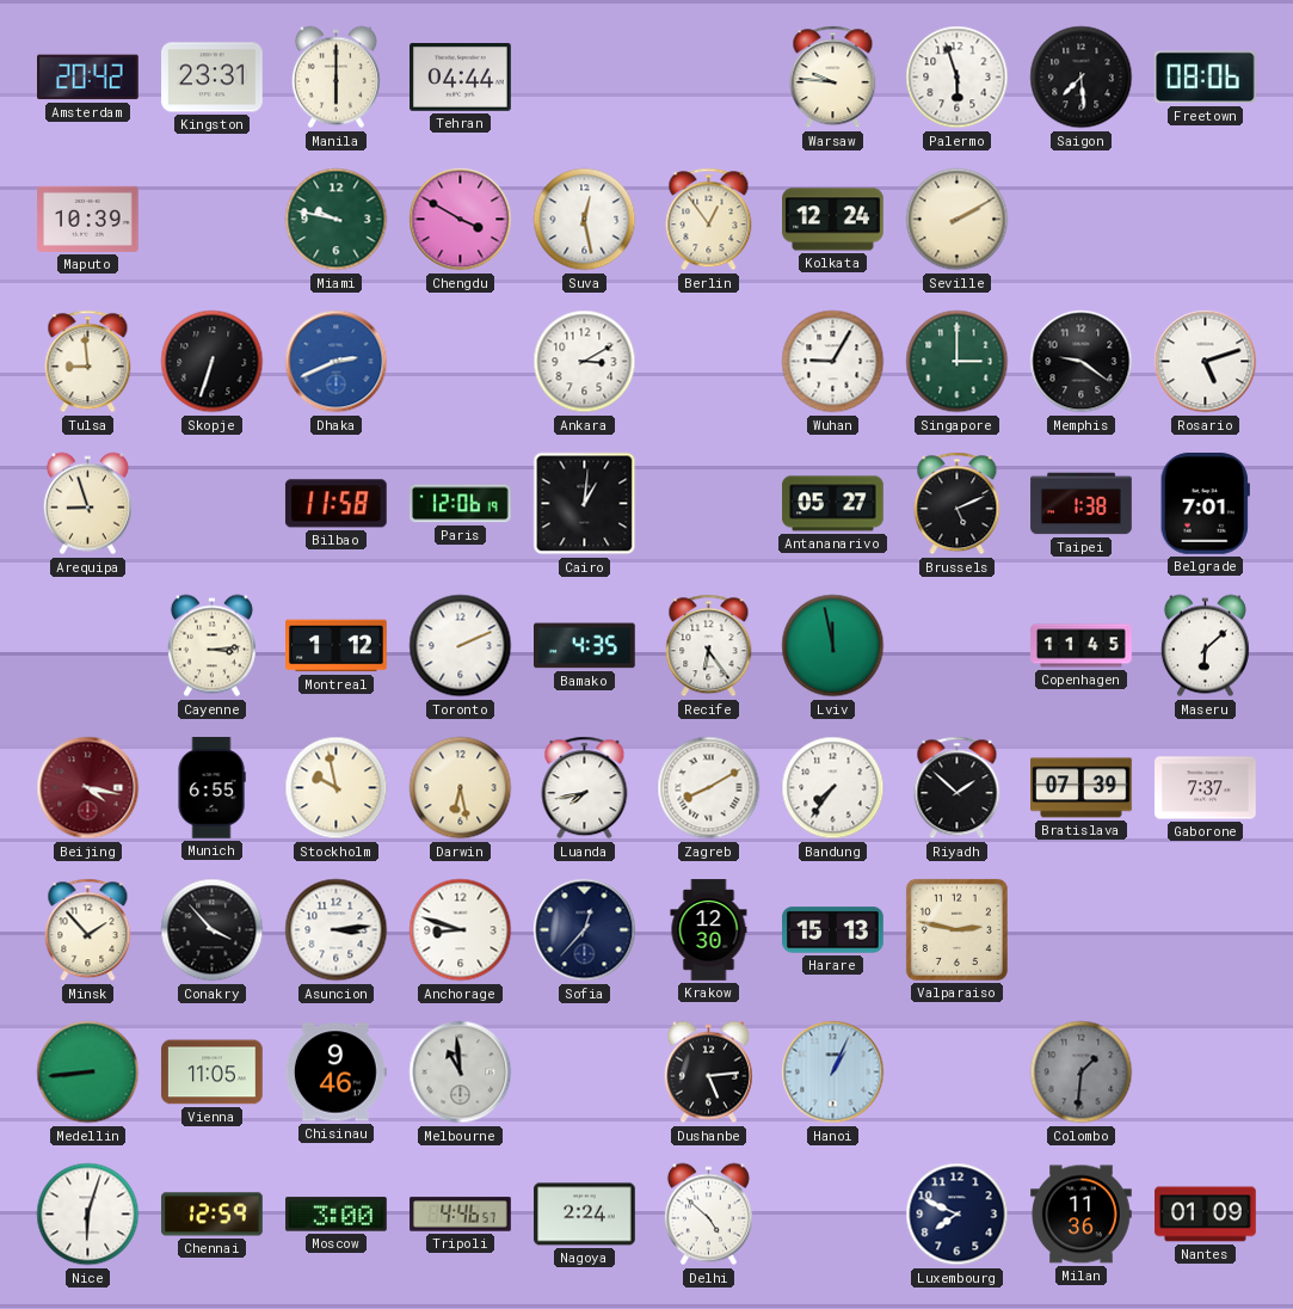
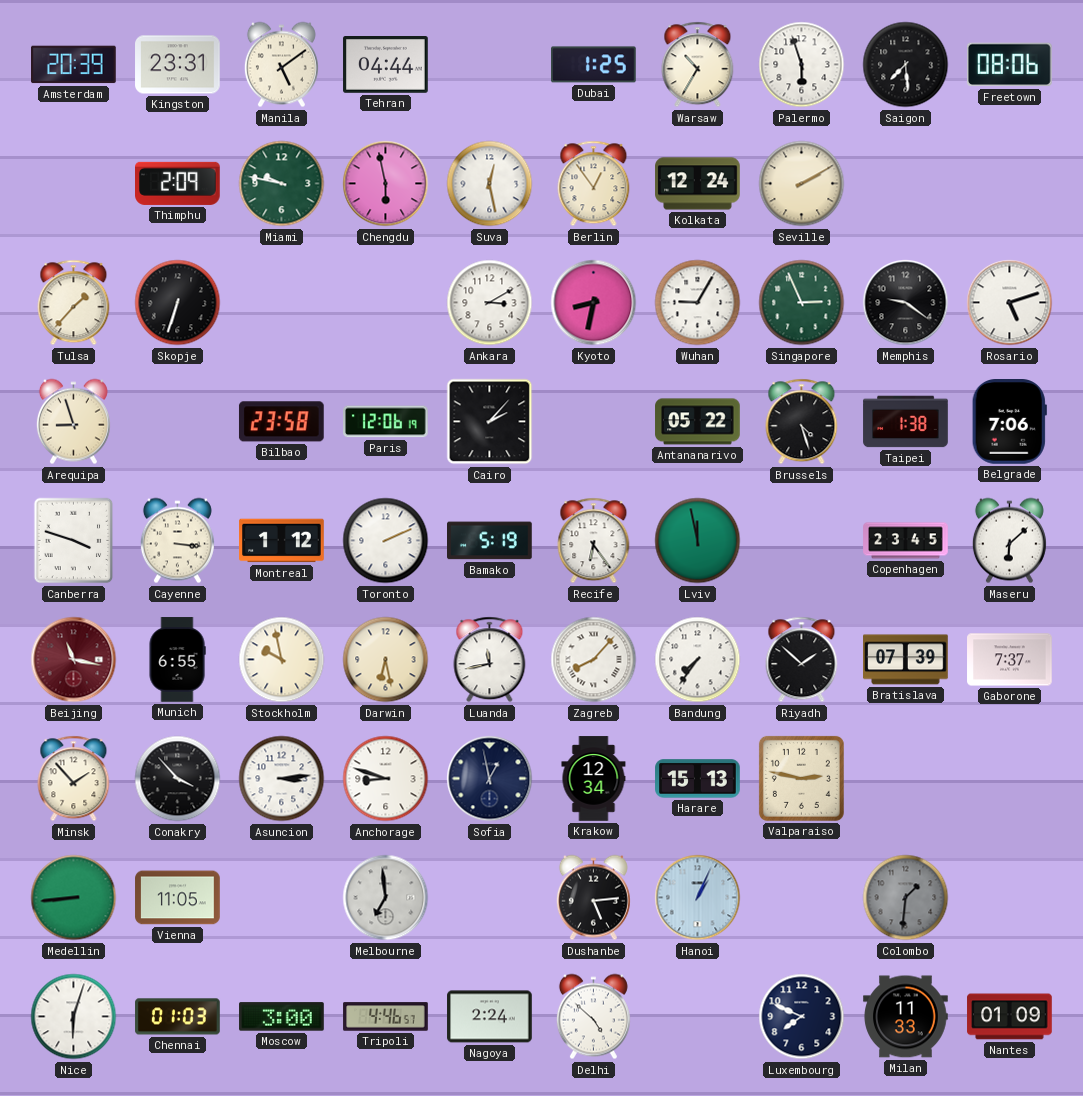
Amsterdam: 20:42 -> 20:39 (74, 65)
Manila: 6:00 -> 5:09 (281, 65)
Dubai: none -> 1:25 (594, 65)
Warsaw: 9:46 -> 10:35 (698, 65)
Maputo: 10:39 -> none (88, 219)
Thimphu: none -> 2:09 (178, 183)
Chengdu: 3:50 -> 5:58 (386, 184)
Tulsa: 8:59 -> 1:37 (74, 303)
Dhaka: 2:41 -> none (337, 362)
Kyoto: none -> 8:32 (594, 303)
Singapore: 3:00 -> 2:56 (802, 303)
Bilbao: 11:58 -> 23:58 (281, 422)
Cairo: 1:01 -> 2:07 (490, 422)
Antananarivo: 05:27 -> 05:22 (698, 422)
Brussels: 5:11 -> 4:27 (802, 422)
Belgrade: 7:01 -> 7:06 (1009, 422)
Canberra: none -> 3:48 (74, 541)
Cayenne: 3:14 -> 3:16 (177, 541)
Bamako: 4:35 -> 5:19 (490, 541)
Copenhagen: 11:45 -> 23:45 (906, 541)
Beijing: 4:17 -> 11:17 (74, 660)
Luanda: 7:43 -> 11:43 (490, 660)
Zagreb: 8:10 -> 8:07 (594, 660)
Sofia: 12:37 -> 12:58 (490, 779)
Krakow: 12:30 -> 12:34 (594, 779)
Chisinau: 9:46 -> none (335, 1073)
Melbourne: 10:59 -> 6:59 (386, 898)
Chennai: 12:59 -> 01:03 (178, 1017)
Milan: 11:36 -> 11:33 (906, 1017)
